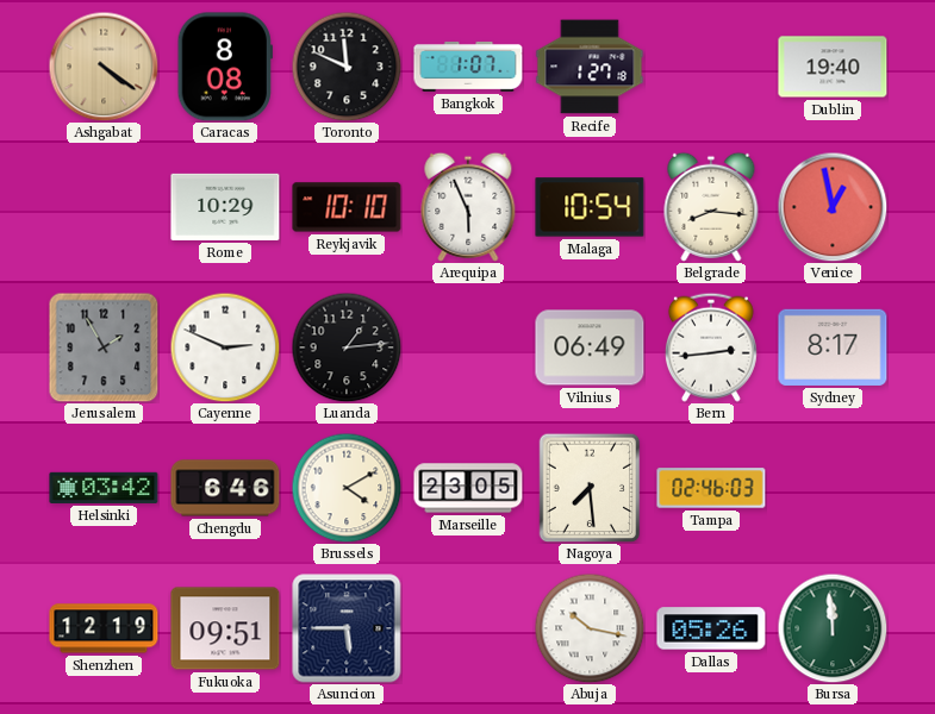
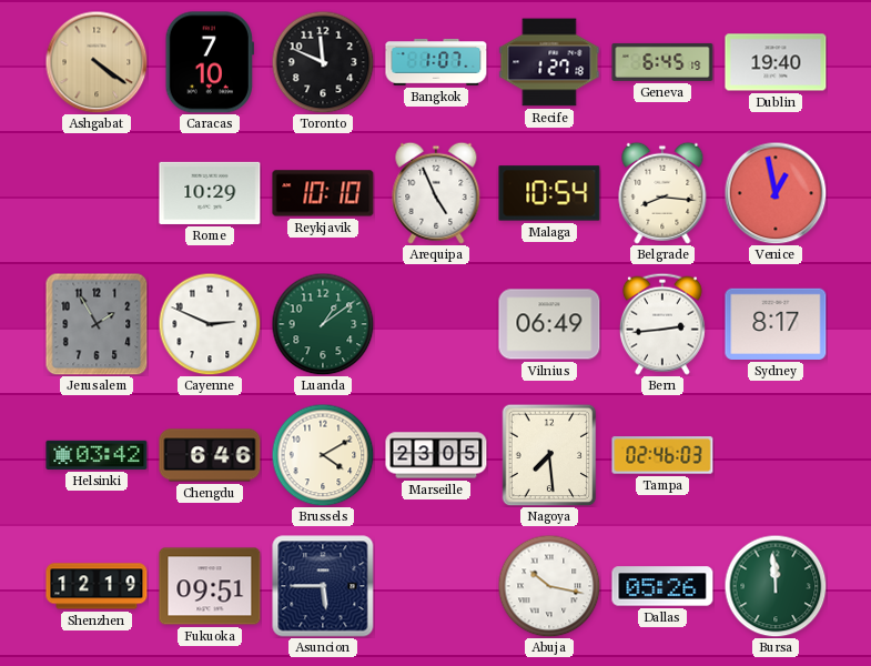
Caracas: 8:08 -> 7:10 (210, 62)
Geneva: none -> 6:45 (662, 62)
Arequipa: 5:56 -> 4:56 (436, 193)
Luanda: 1:14 -> 1:09 (323, 324)
Luanda dial: black -> green (323, 324)
